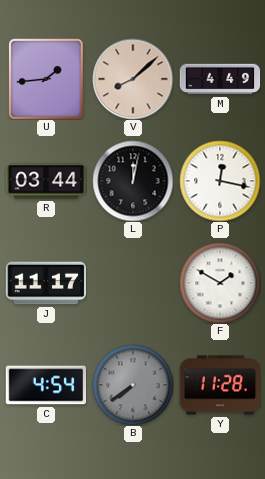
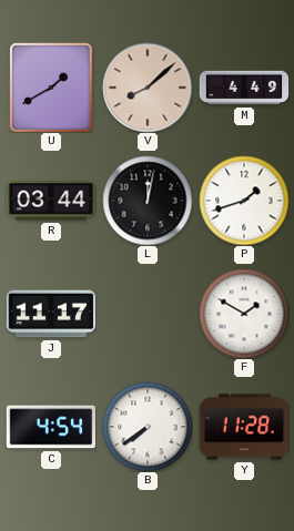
U: 1:44 -> 1:40 (52, 88)
P: 12:17 -> 1:42 (244, 201)
B dial: grey -> white (148, 427)
